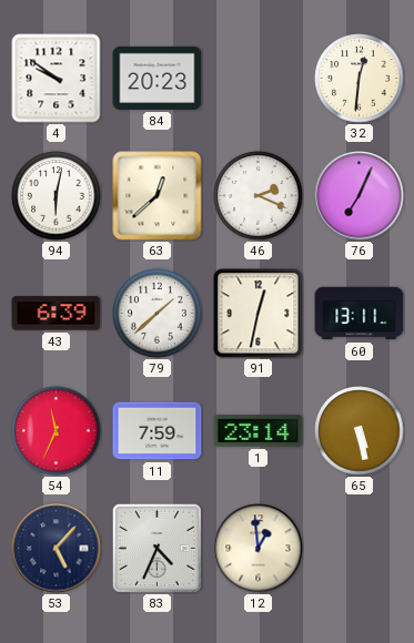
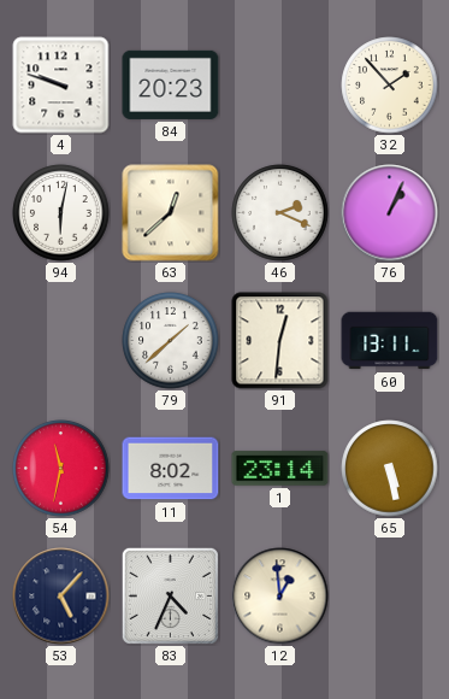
4: 9:51 -> 9:48 (61, 86)
32: 12:31 -> 1:53 (390, 86)
76: 7:04 -> 1:04 (390, 213)
43: 6:39 -> none (57, 314)
91: 12:32 -> 12:31 (280, 341)
54: 11:34 -> 11:32 (61, 469)
11: 7:59 -> 8:02 (171, 469)
